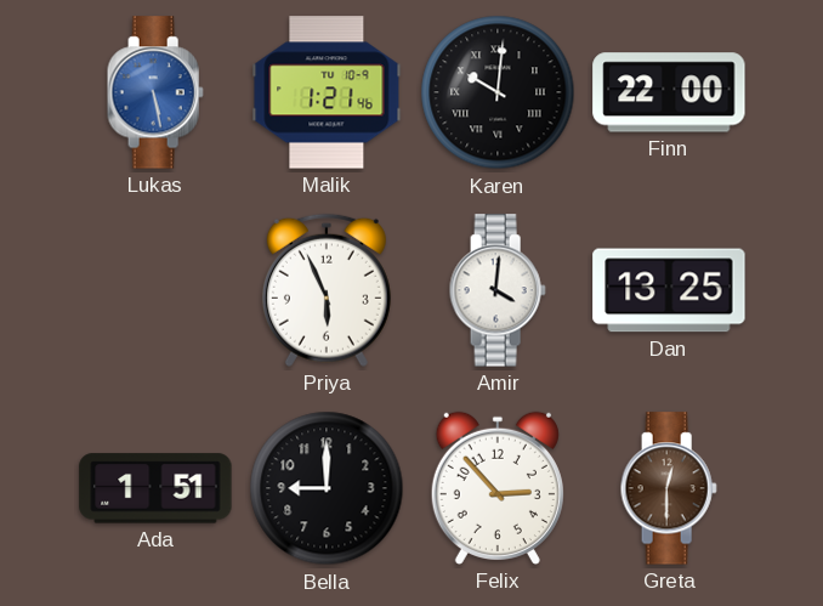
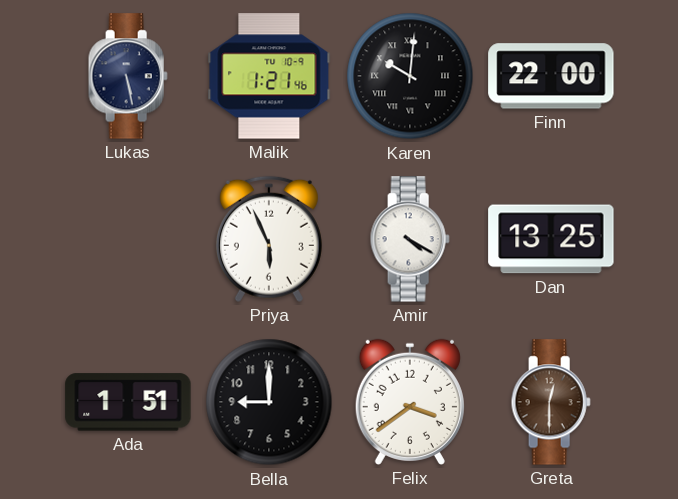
Lukas dial: blue -> navy (128, 76)
Amir: 4:01 -> 4:20 (410, 239)
Felix: 2:53 -> 3:39 (410, 402)
